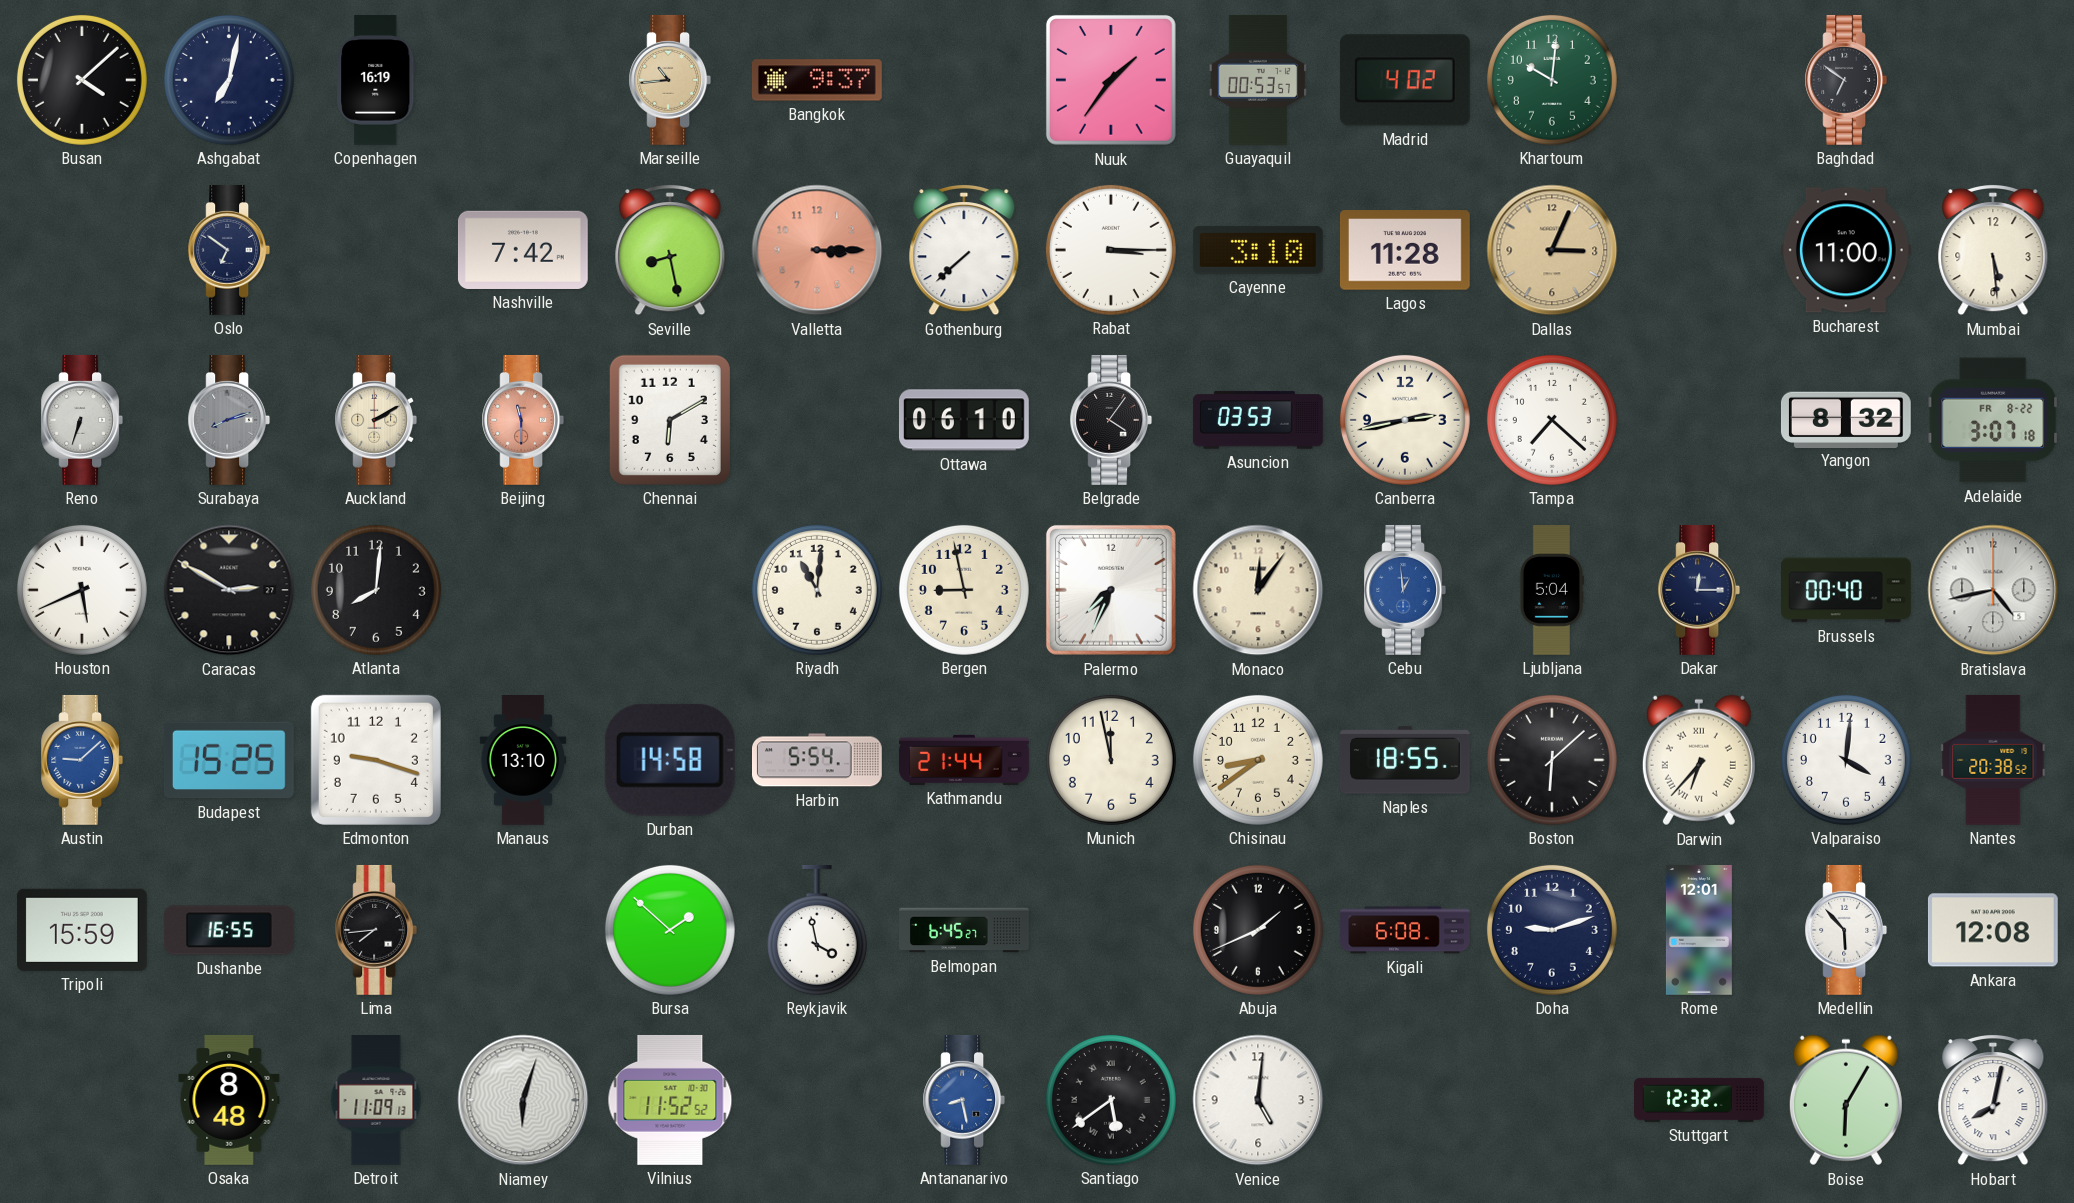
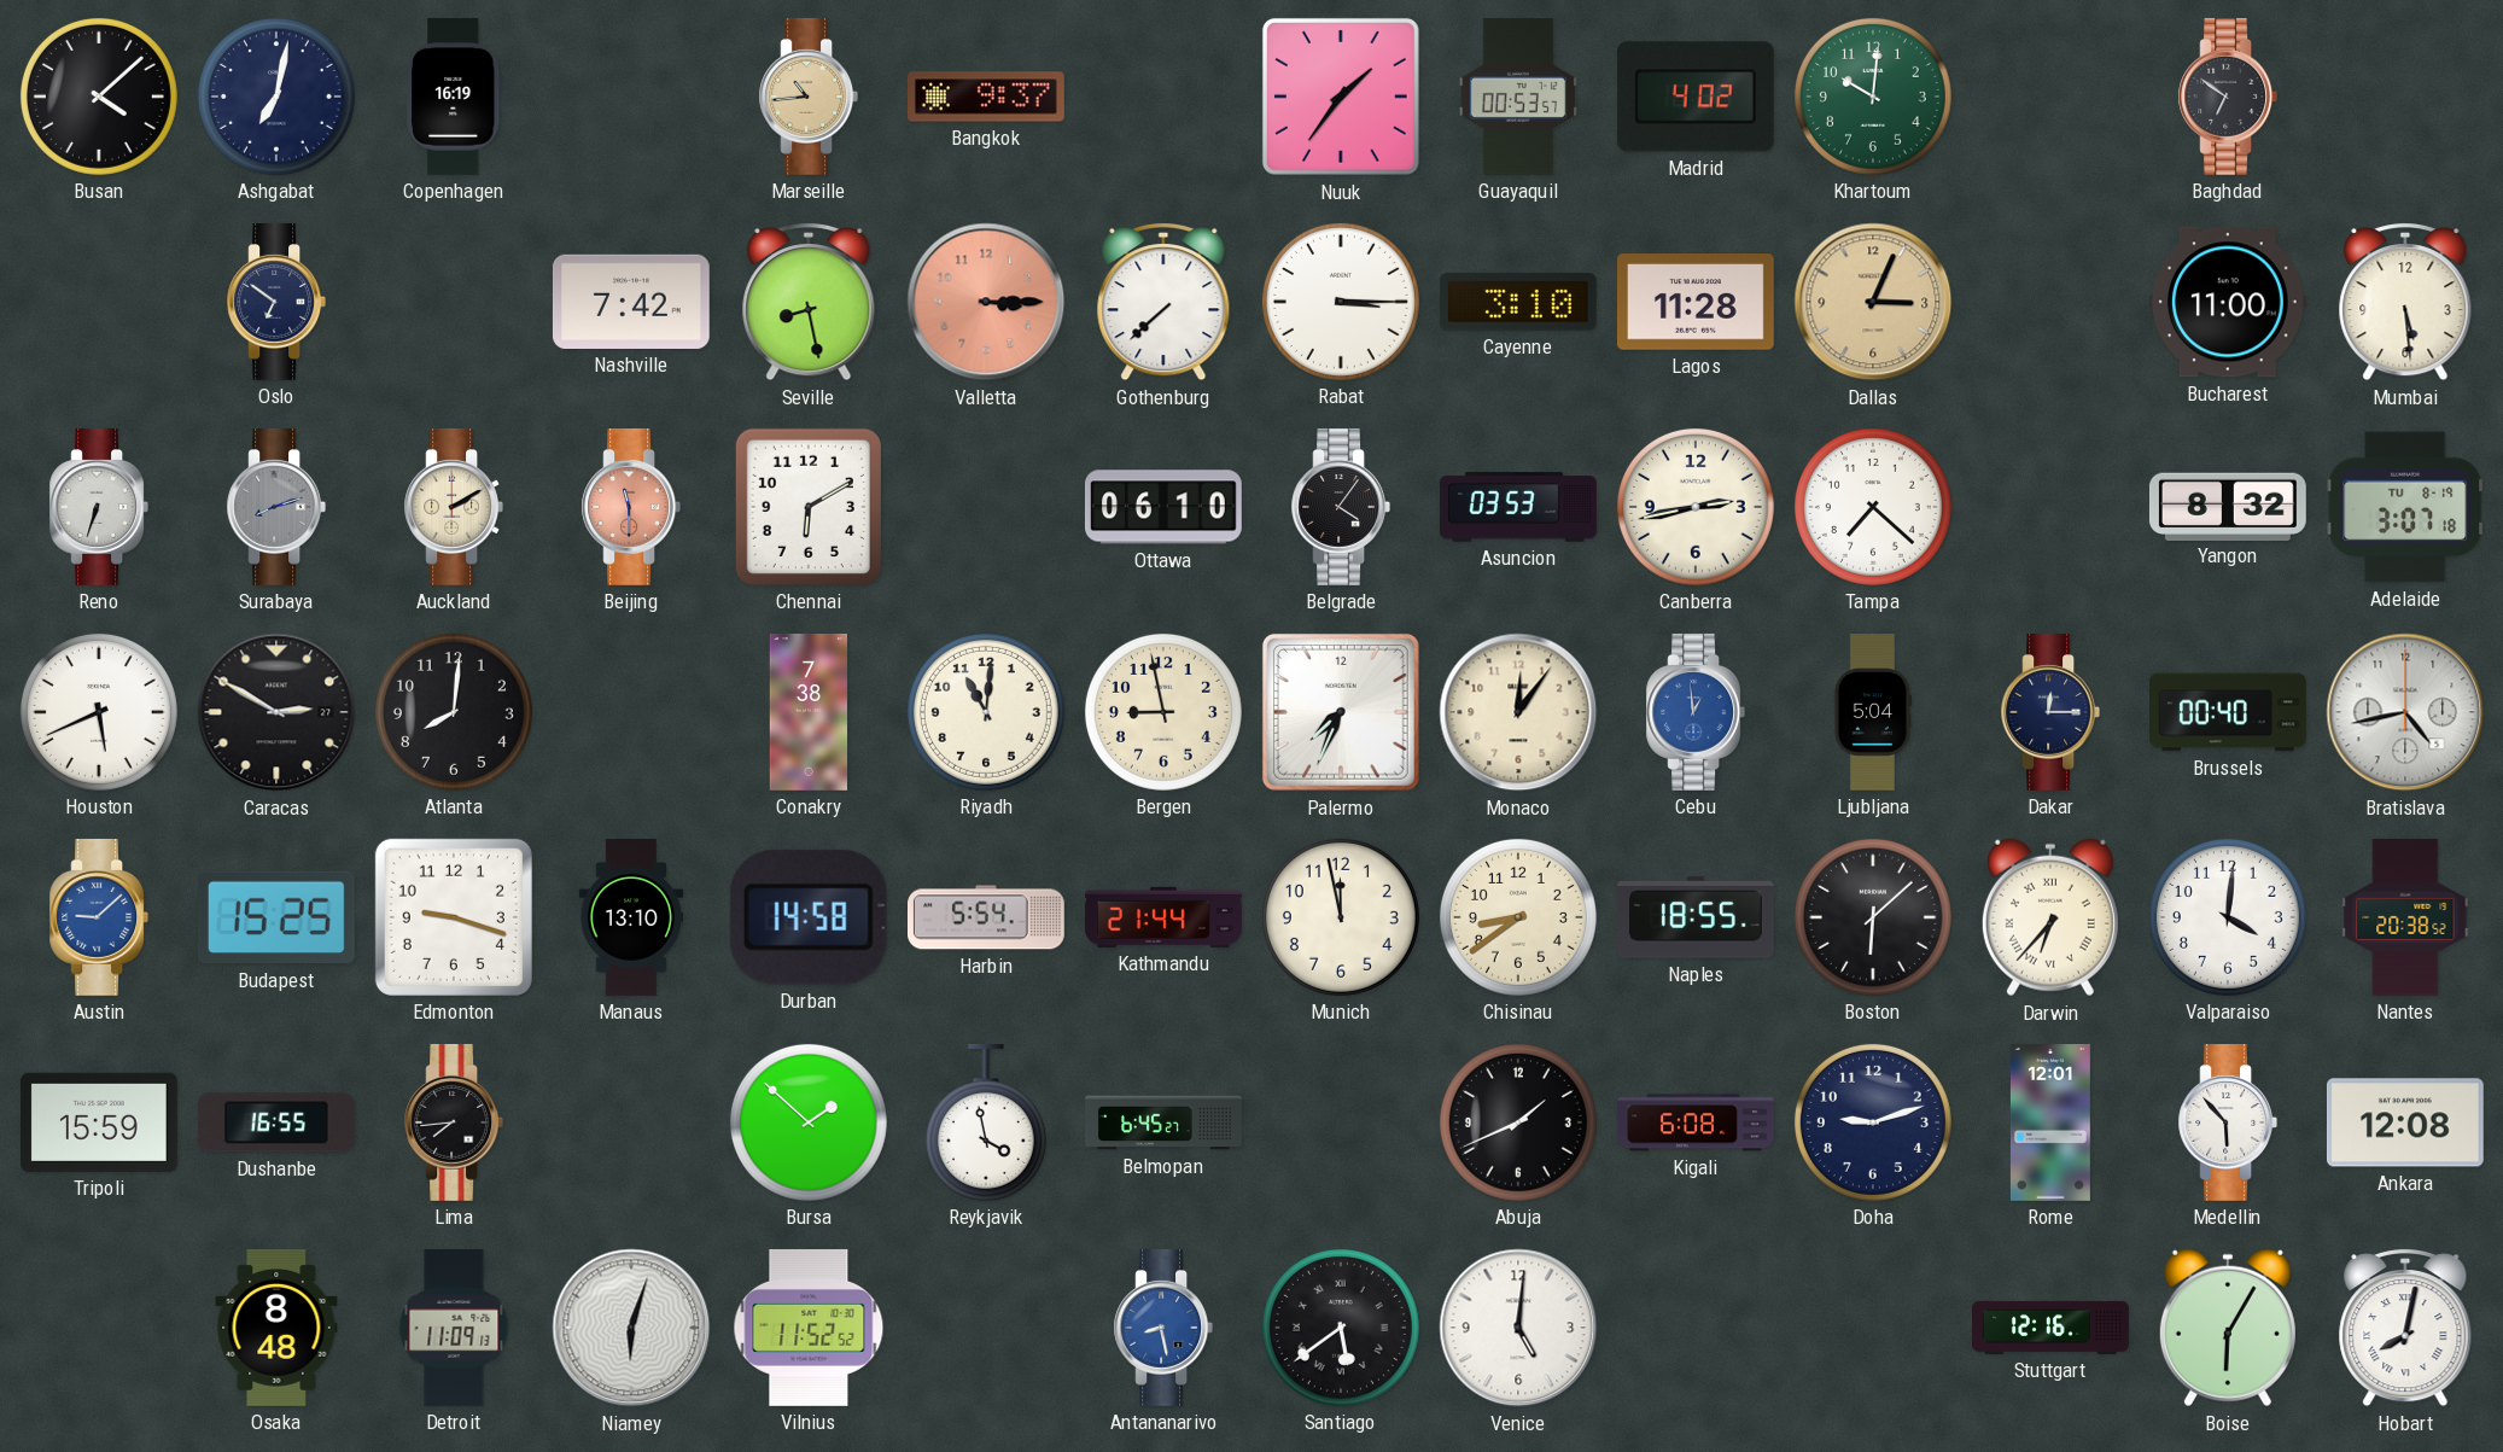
Adelaide date: FR 8-22 -> TU 8-19 (2405, 507)
Conakry: none -> 7:38 (809, 713)
Stuttgart: 12:32 -> 12:16 (2052, 1328)
